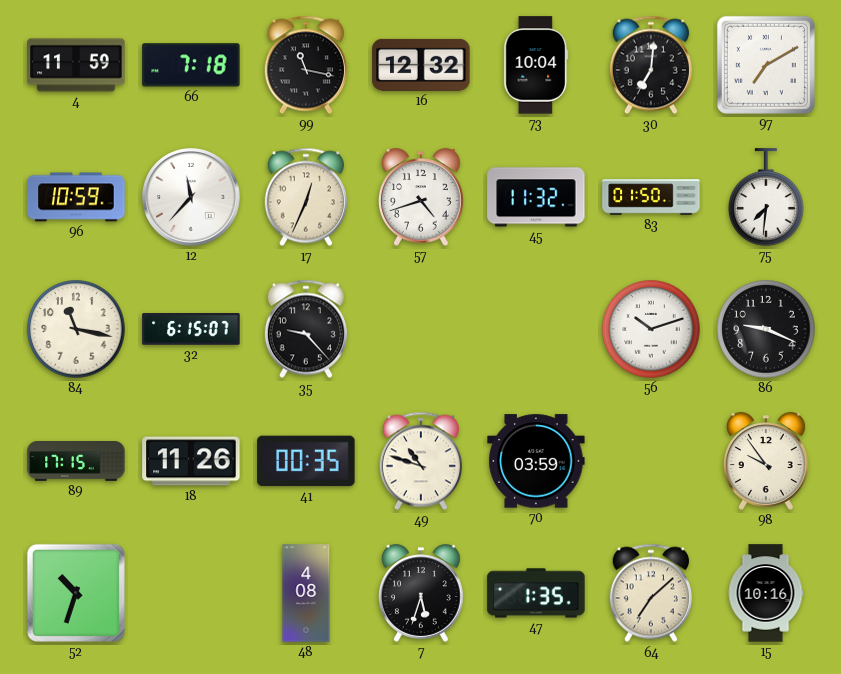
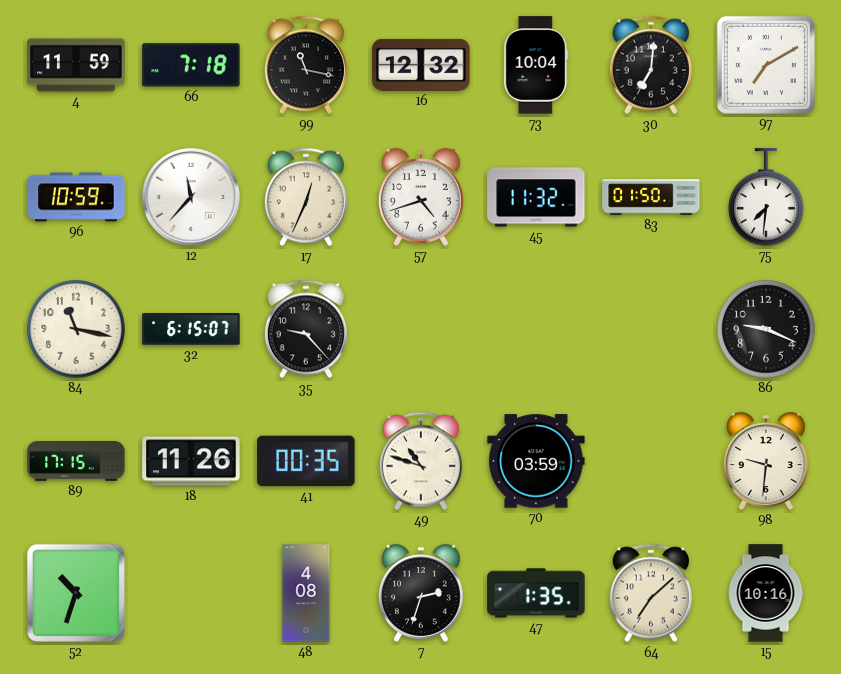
56: 10:12 -> none (651, 329)
98: 9:54 -> 9:31 (766, 461)
7: 5:33 -> 2:33 (421, 593)
